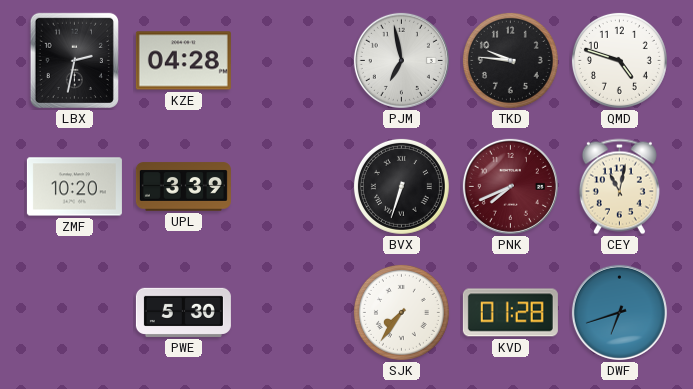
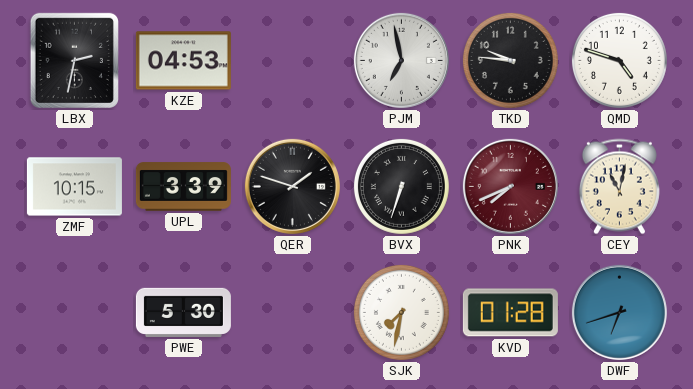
KZE: 04:28 -> 04:53 (183, 61)
ZMF: 10:20 -> 10:15 (74, 187)
QER: none -> 1:48 (292, 186)
SJK: 7:36 -> 7:32 (401, 312)
